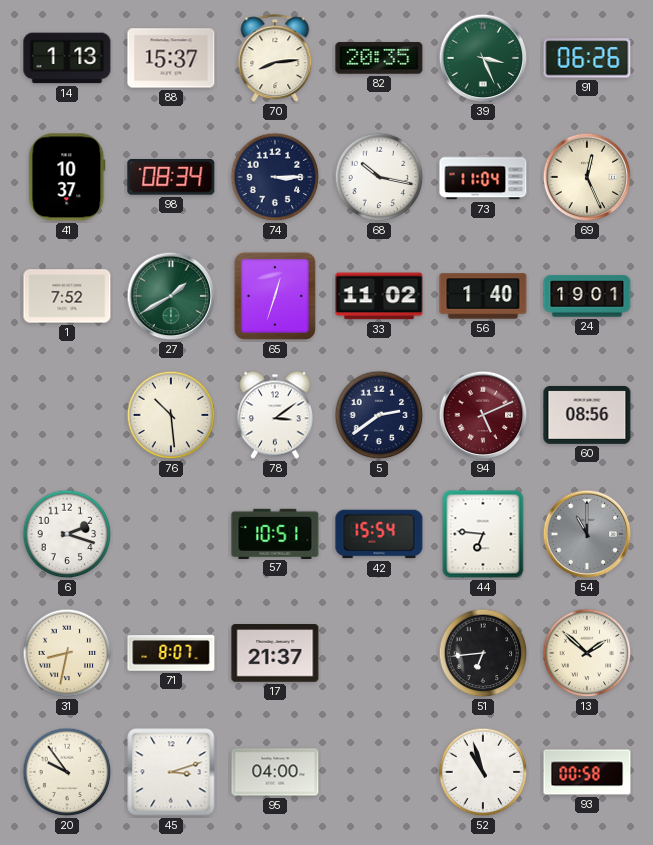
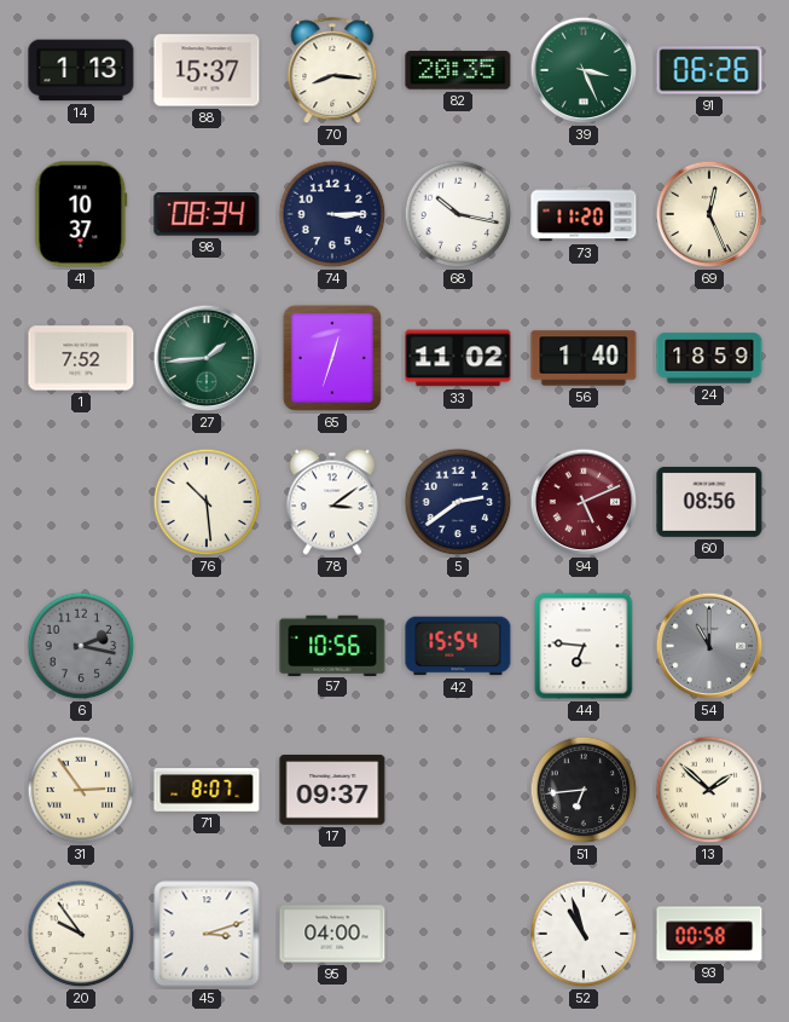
70: 8:14 -> 8:16 (332, 71)
73: 11:04 -> 11:20 (584, 214)
27: 1:40 -> 1:44 (207, 358)
24: 19:01 -> 18:59 (709, 358)
6: 2:18 -> 2:17 (81, 646)
6 dial: white -> grey (81, 646)
57: 10:51 -> 10:56 (332, 645)
31: 8:32 -> 2:54 (81, 790)
17: 21:37 -> 09:37 (332, 790)
